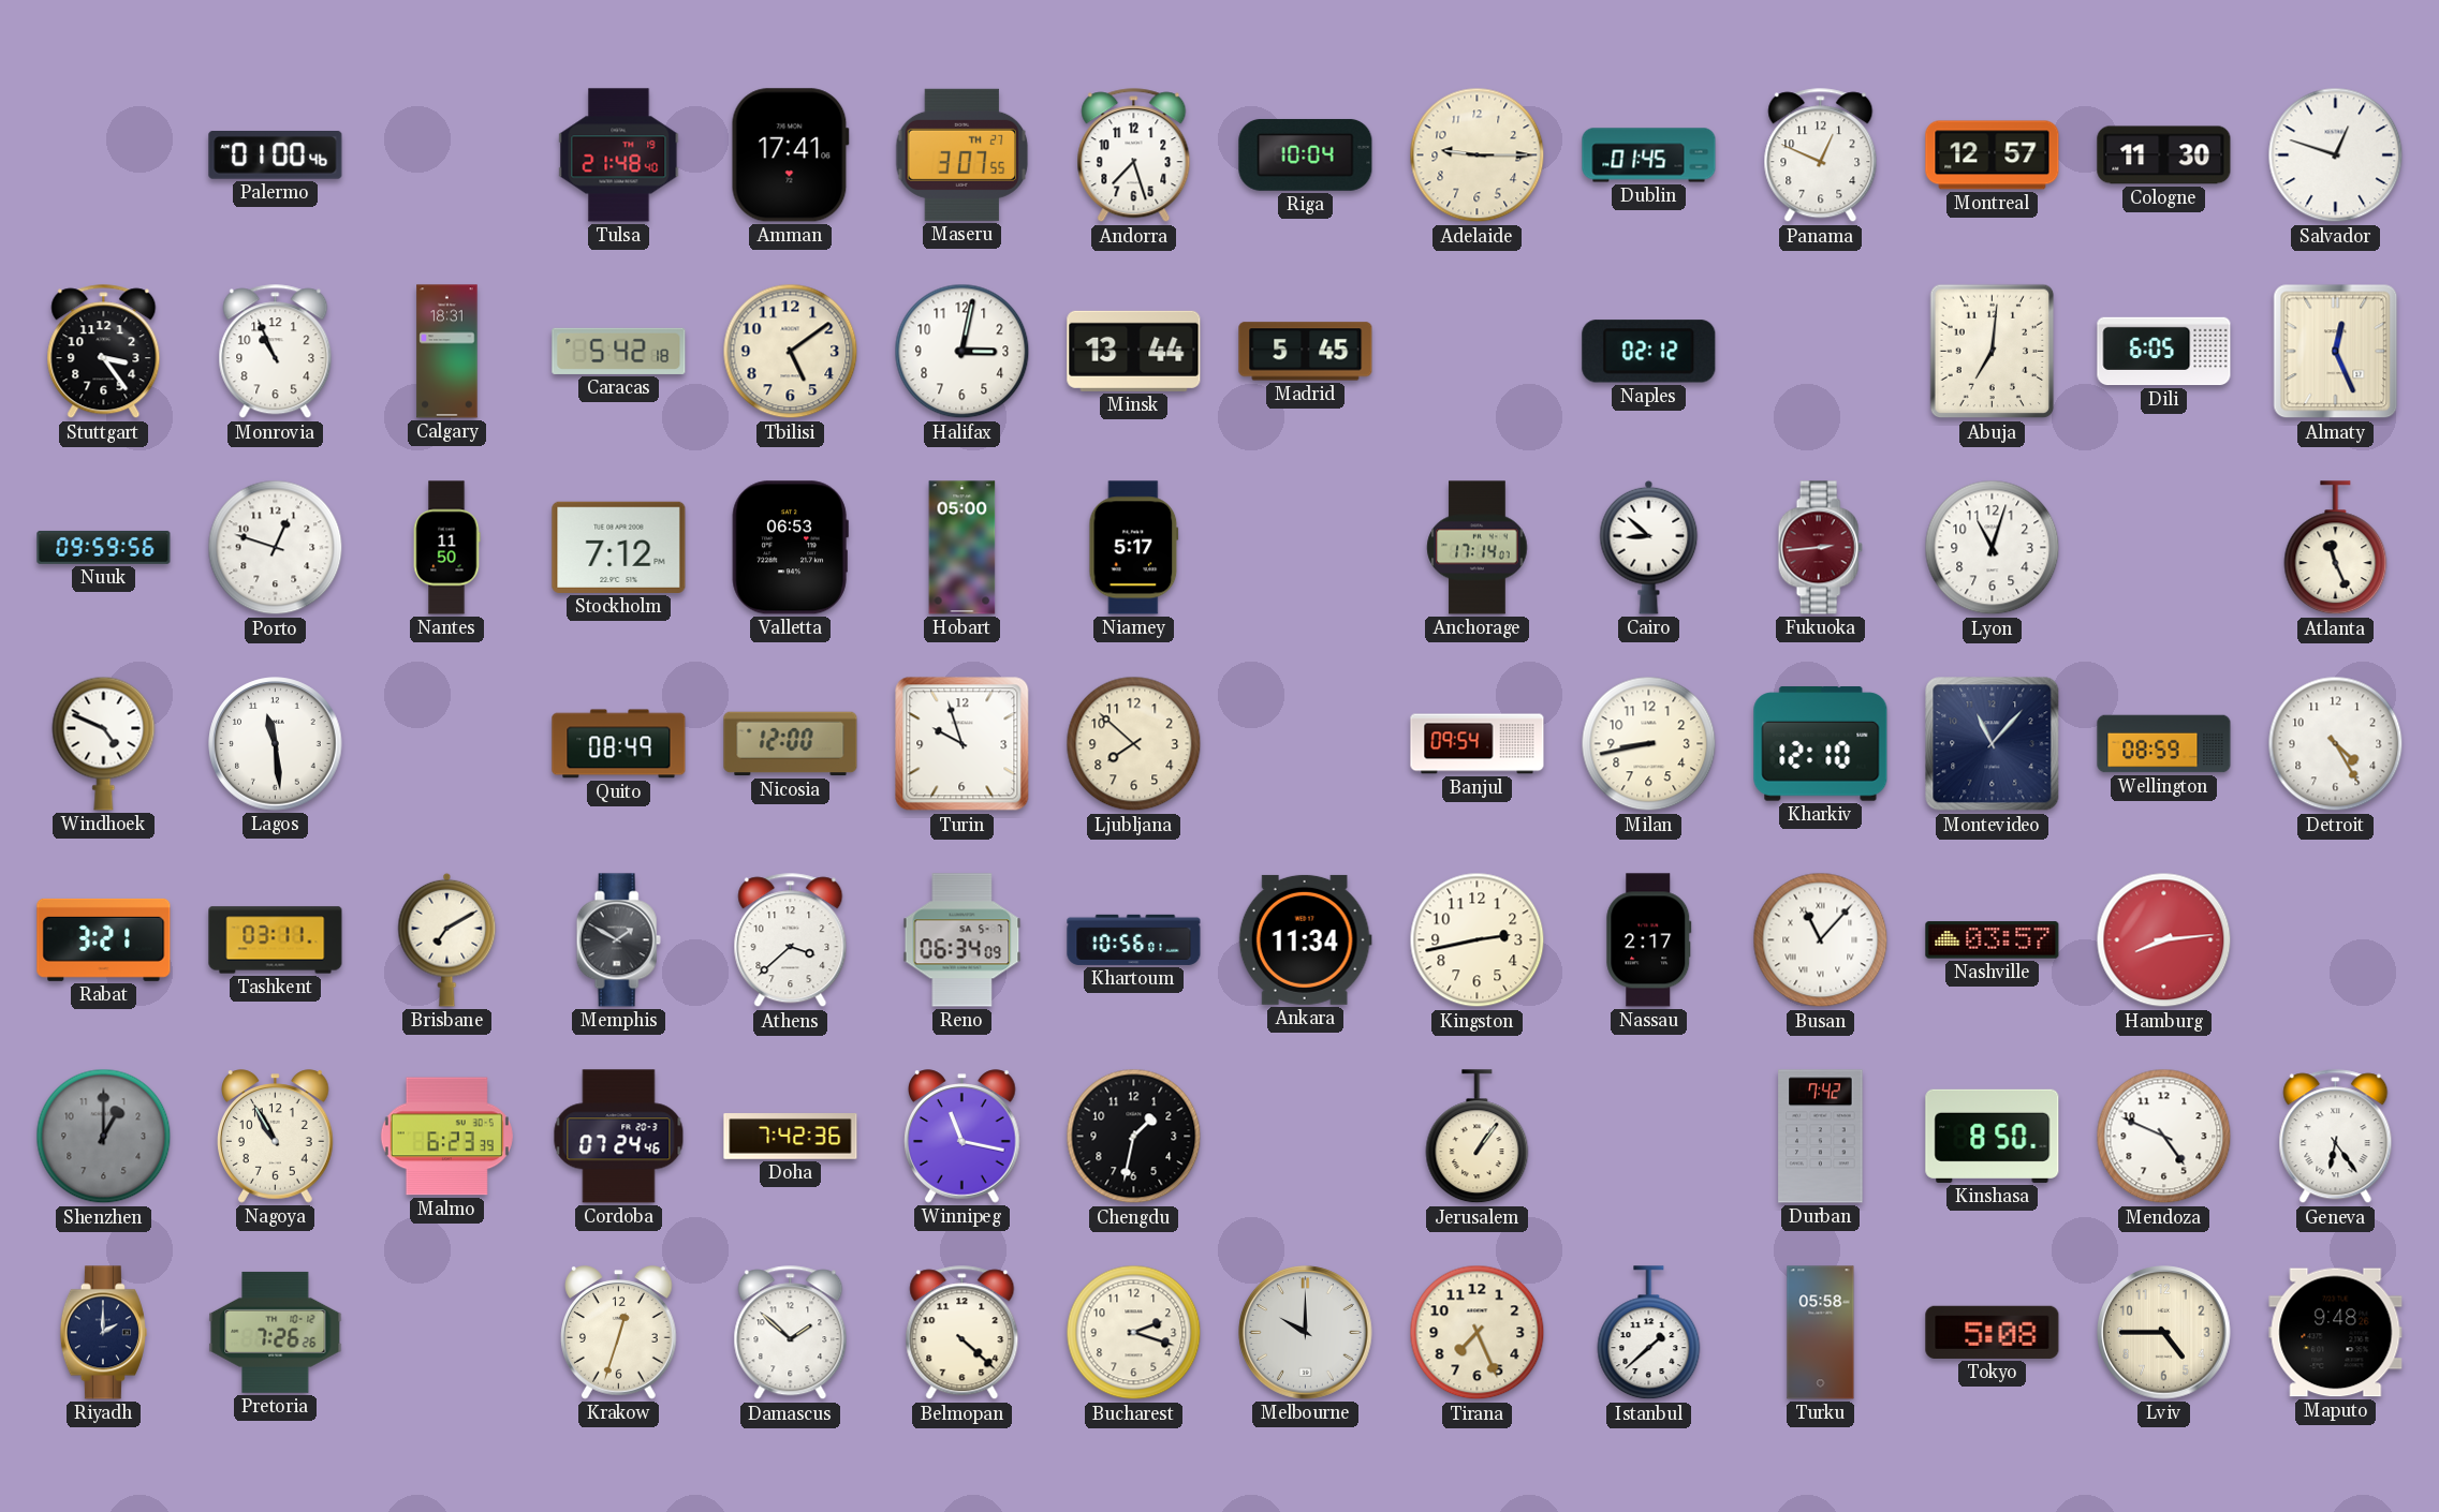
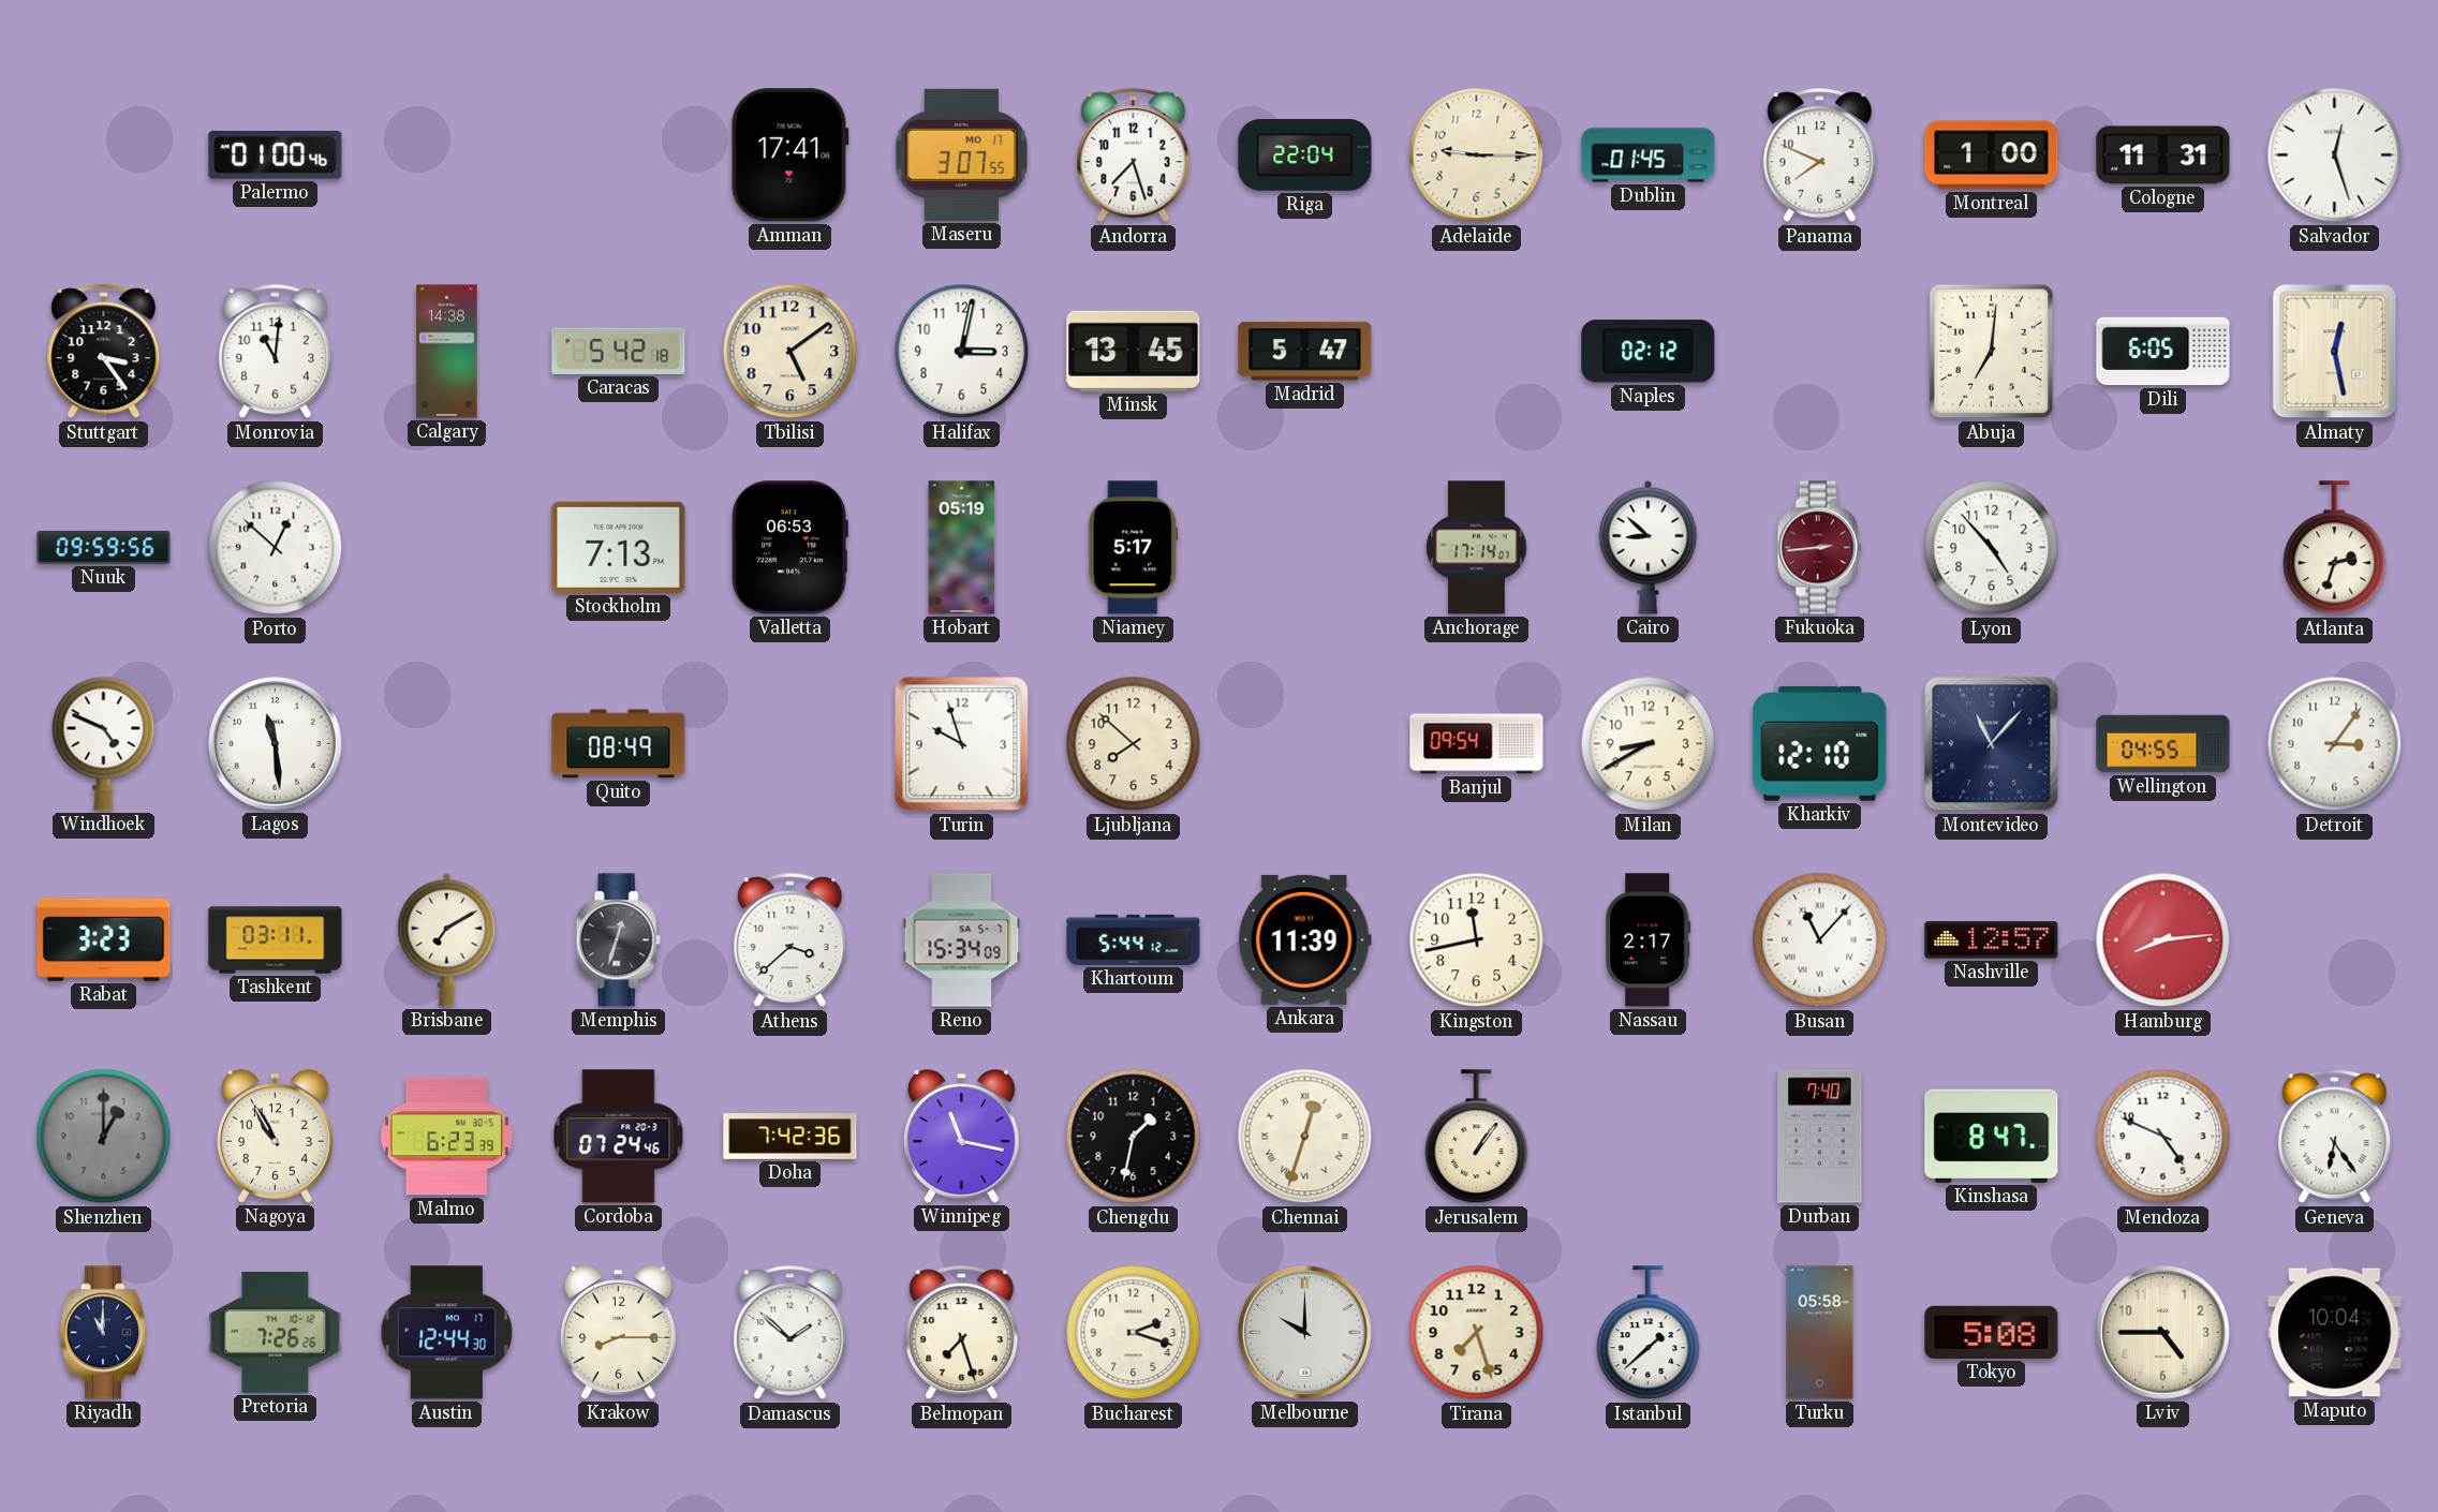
Tulsa: 21:48 -> none (619, 155)
Maseru date: TH 27 -> MO 17 (962, 154)
Riga: 10:04 -> 22:04 (1305, 154)
Panama: 12:49 -> 7:49 (1820, 155)
Montreal: 12:57 -> 1:00 (1992, 155)
Cologne: 11:30 -> 11:31 (2163, 155)
Salvador: 12:48 -> 12:27 (2335, 155)
Monrovia: 10:56 -> 11:01 (276, 352)
Calgary: 18:31 -> 14:38 (447, 352)
Minsk: 13:44 -> 13:45 (1134, 351)
Madrid: 5:45 -> 5:47 (1305, 352)
Almaty: 12:26 -> 12:28 (2335, 352)
Porto: 12:48 -> 12:52 (276, 548)
Nantes: 11:50 -> none (446, 548)
Stockholm: 7:12 -> 7:13 (619, 547)
Hobart: 05:00 -> 05:19 (962, 548)
Lyon: 11:03 -> 4:53 (1992, 548)
Atlanta: 11:26 -> 2:33 (2335, 548)
Nicosia: 12:00 -> none (791, 744)
Milan: 8:43 -> 8:40 (1649, 744)
Wellington: 08:59 -> 04:55 (2163, 744)
Detroit: 4:25 -> 3:06 (2335, 744)
Rabat: 3:21 -> 3:23 (104, 939)
Memphis: 1:50 -> 12:33 (618, 940)
Reno: 06:34 -> 15:34 (962, 940)
Khartoum: 10:56 -> 5:44 (1134, 939)
Ankara: 11:34 -> 11:39 (1304, 939)
Kingston: 2:43 -> 11:43 (1477, 940)
Nashville: 03:57 -> 12:57 (1992, 940)
Chennai: none -> 12:33 (1305, 1137)
Durban: 7:42 -> 7:40 (1820, 1137)
Kinshasa: 8:50 -> 8:47 (1992, 1136)
Riyadh: 2:00 -> 11:00 (103, 1333)
Austin: none -> 12:44 (446, 1333)
Krakow: 12:33 -> 8:15 (619, 1333)
Belmopan: 4:22 -> 7:27 (962, 1333)
Tirana: 7:26 -> 7:27 (1477, 1333)
Maputo: 9:48 -> 10:04 (2335, 1333)
